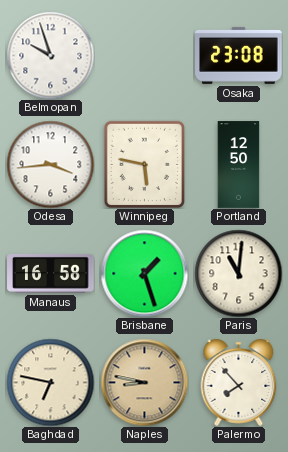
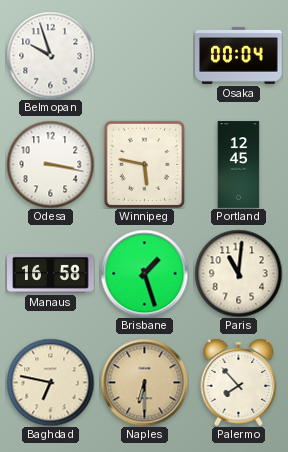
Osaka: 23:08 -> 00:04 (239, 55)
Odesa: 3:44 -> 3:17 (50, 164)
Portland: 12:50 -> 12:45 (239, 165)
Naples: 8:47 -> 6:30 (144, 382)
